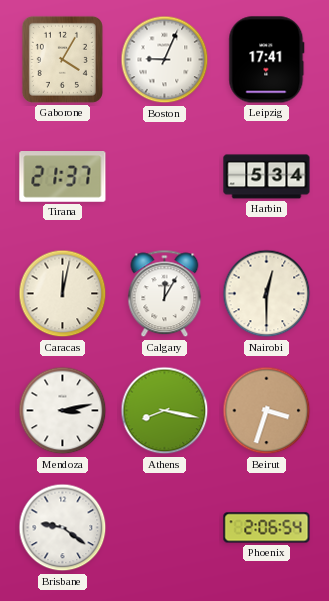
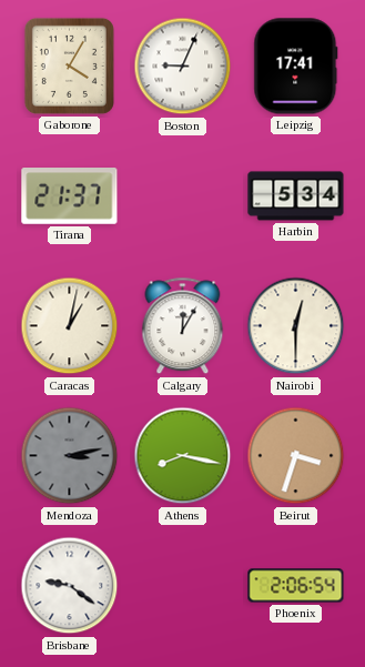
Caracas: 12:02 -> 1:02 (70, 326)
Mendoza dial: white -> grey (70, 456)
